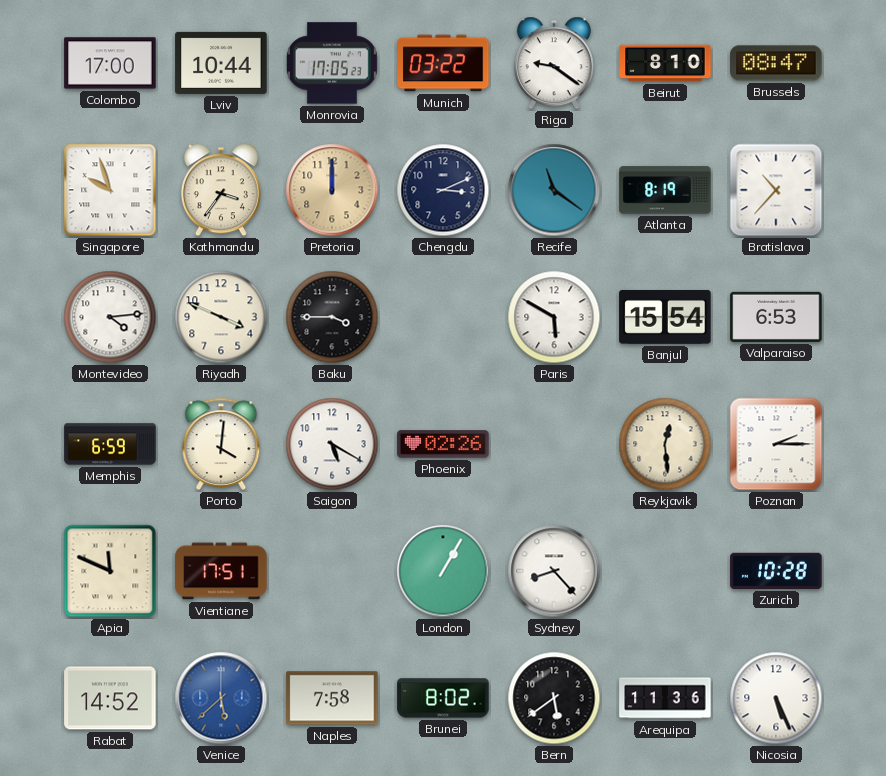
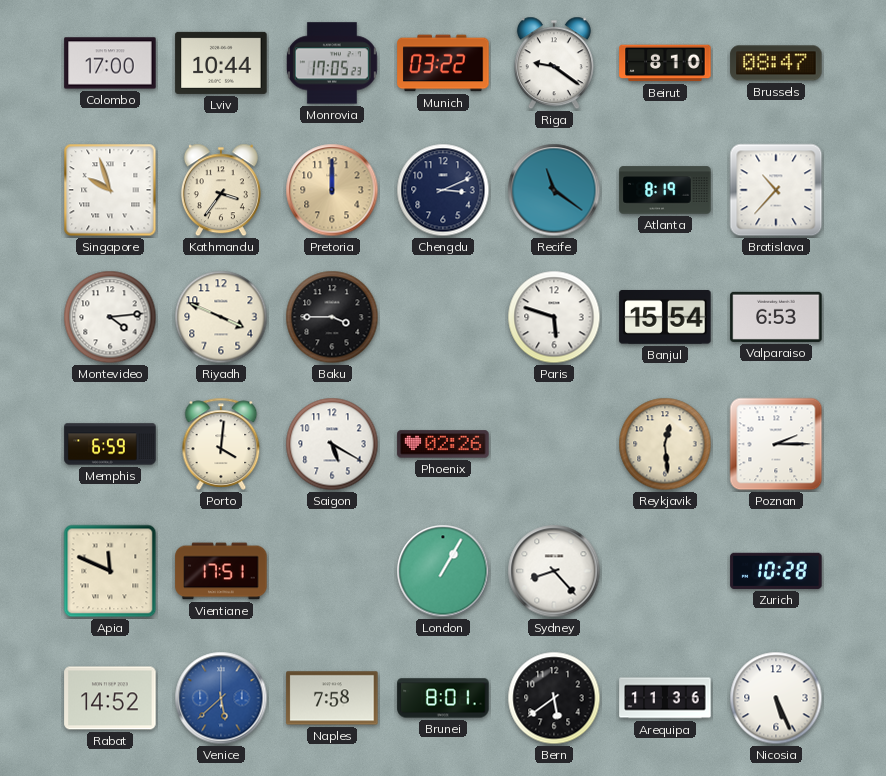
Paris: 5:50 -> 5:48 (554, 317)
Brunei: 8:02 -> 8:01 (443, 698)
